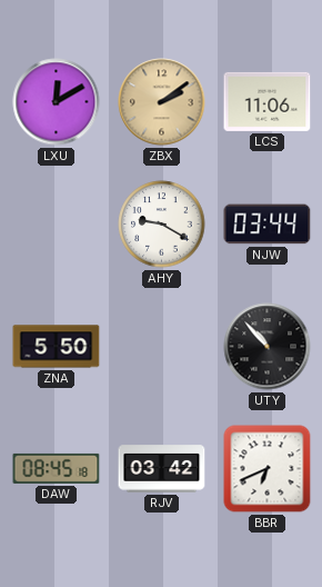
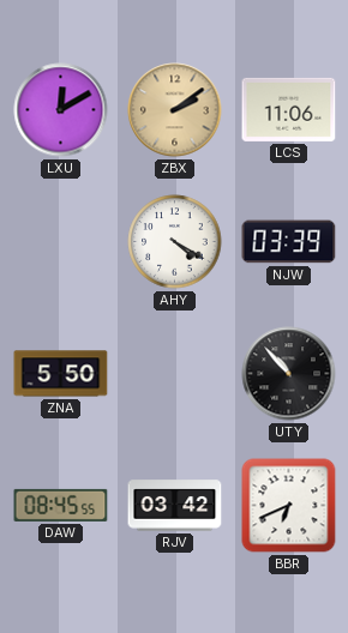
AHY: 9:20 -> 4:20 (175, 242)
NJW: 03:44 -> 03:39 (289, 242)
DAW: 08:45:18 -> 08:45:55 (61, 505)
